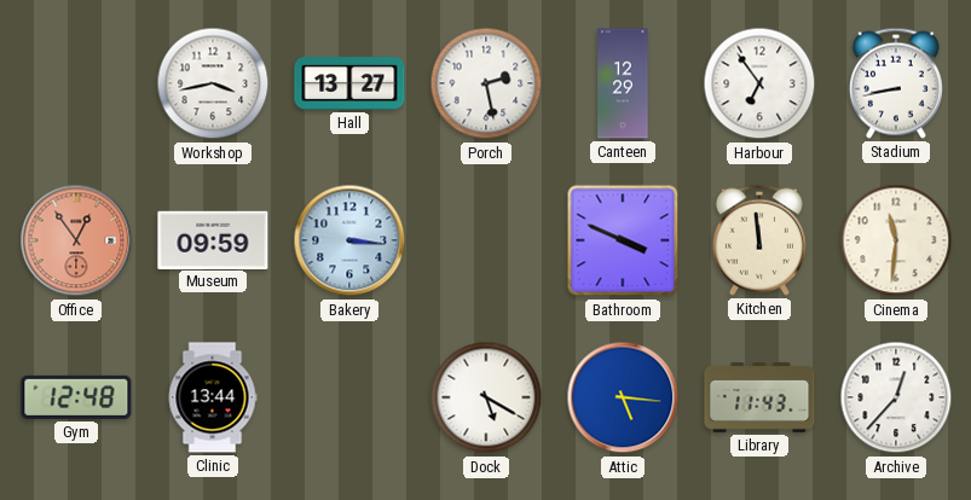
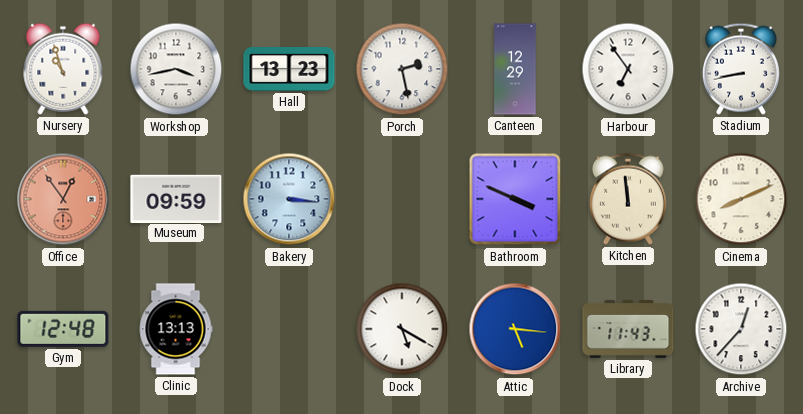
Nursery: none -> 10:57 (63, 69)
Hall: 13:27 -> 13:23 (289, 70)
Cinema: 11:31 -> 8:11 (741, 199)
Clinic: 13:44 -> 13:13 (176, 329)
